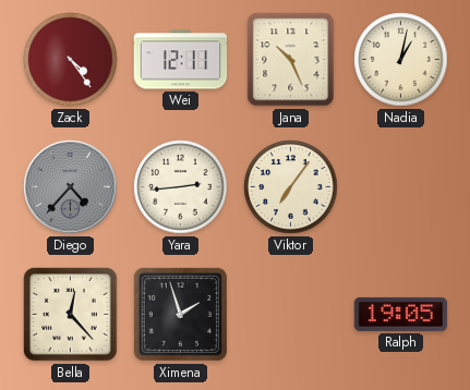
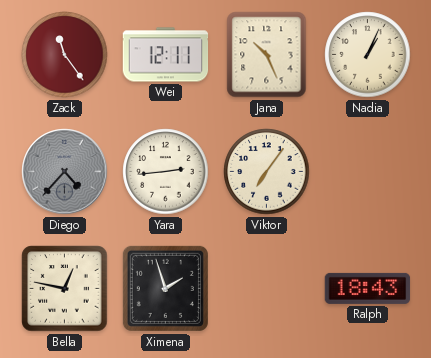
Zack: 4:24 -> 11:24 (65, 55)
Nadia: 1:02 -> 1:04 (368, 55)
Bella: 12:23 -> 12:47 (65, 289)
Ralph: 19:05 -> 18:43 (368, 288)
